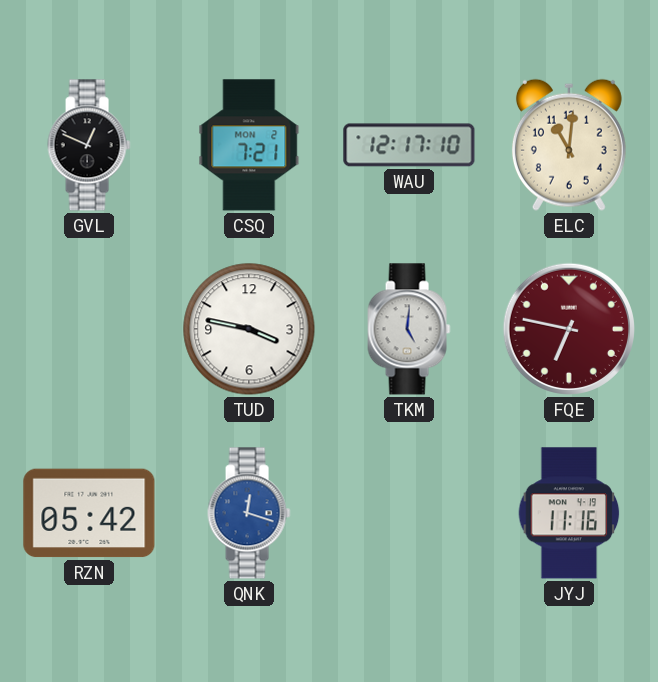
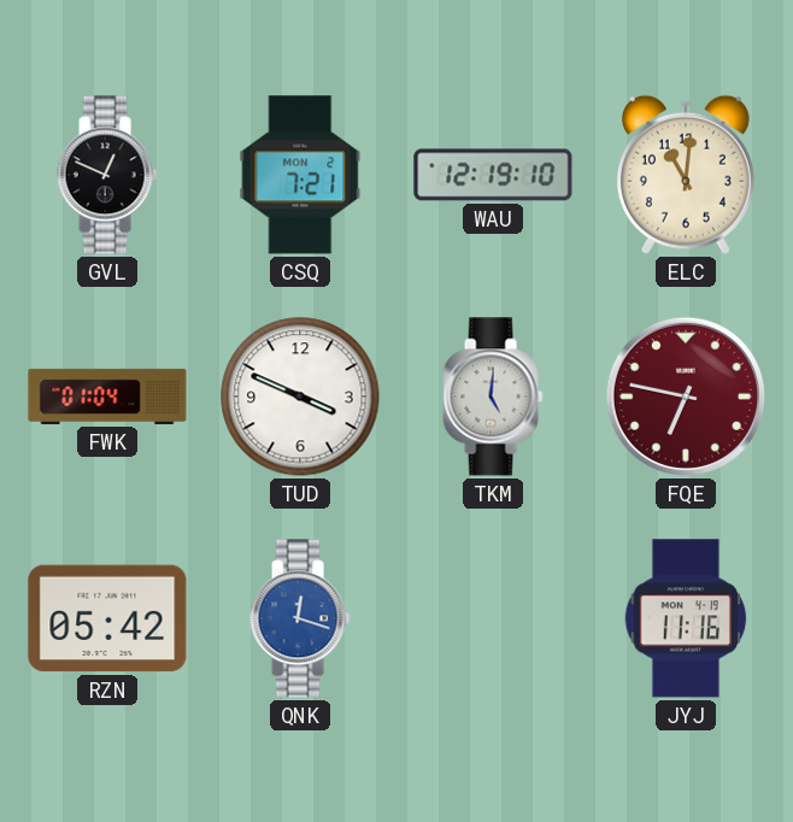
WAU: 12:17 -> 12:19 (493, 175)
FWK: none -> 01:04 (107, 397)
TUD: 3:47 -> 3:49 (300, 397)
